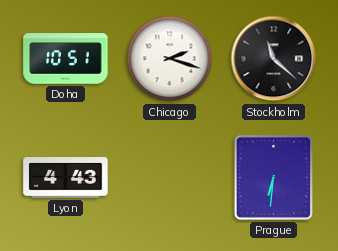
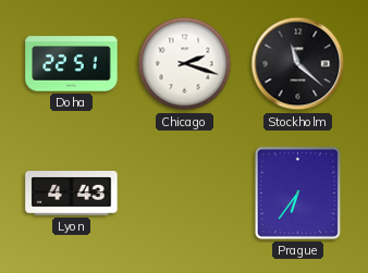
Doha: 10:51 -> 22:51 (72, 64)
Prague: 6:31 -> 6:36 (297, 193)
